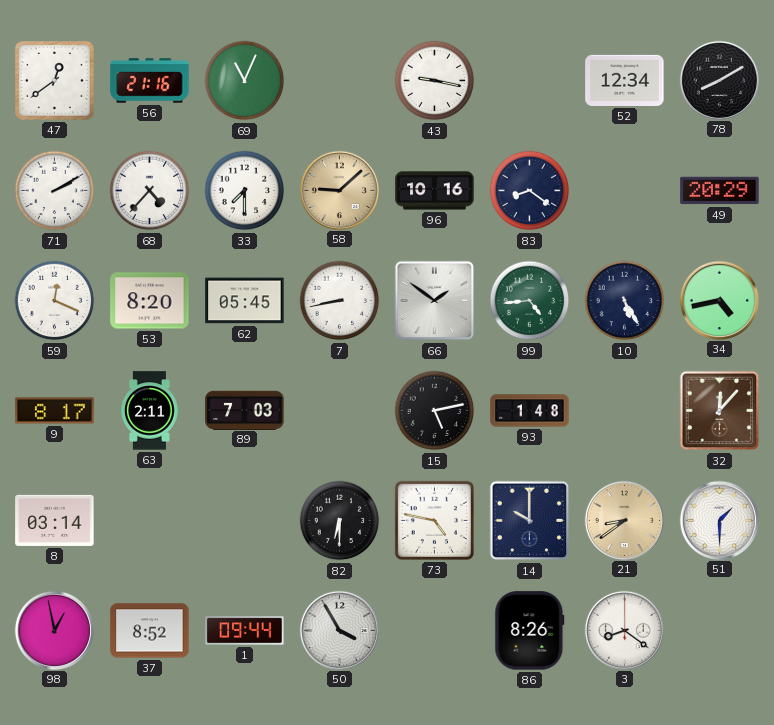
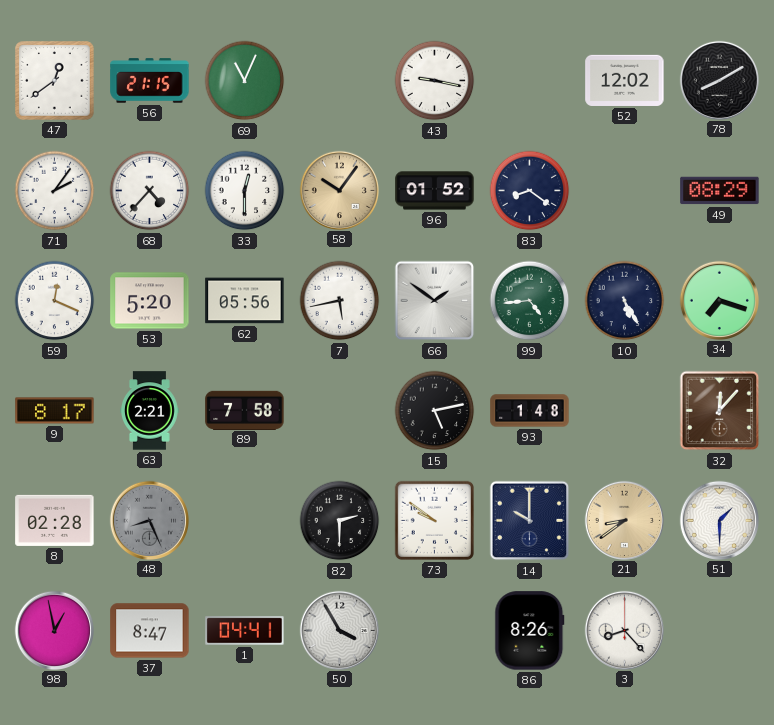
56: 21:16 -> 21:15 (150, 81)
52: 12:34 -> 12:02 (625, 80)
71: 2:10 -> 2:06 (55, 191)
33: 7:30 -> 12:30 (245, 191)
58: 9:08 -> 10:06 (339, 190)
96: 10:16 -> 01:52 (435, 191)
49: 20:29 -> 08:29 (720, 191)
53: 8:20 -> 5:20 (150, 301)
62: 05:45 -> 05:56 (245, 301)
7: 8:43 -> 5:43 (340, 301)
34: 4:43 -> 7:18 (719, 300)
63: 2:11 -> 2:21 (150, 411)
89: 7:03 -> 7:58 (245, 410)
8: 03:14 -> 02:28 (55, 520)
48: none -> 8:26 (149, 520)
82: 6:30 -> 2:30 (340, 521)
73: 4:47 -> 9:51 (434, 520)
37: 8:52 -> 8:47 (150, 631)
1: 09:44 -> 04:41 (245, 631)
3: 8:21 -> 8:23 (624, 630)
